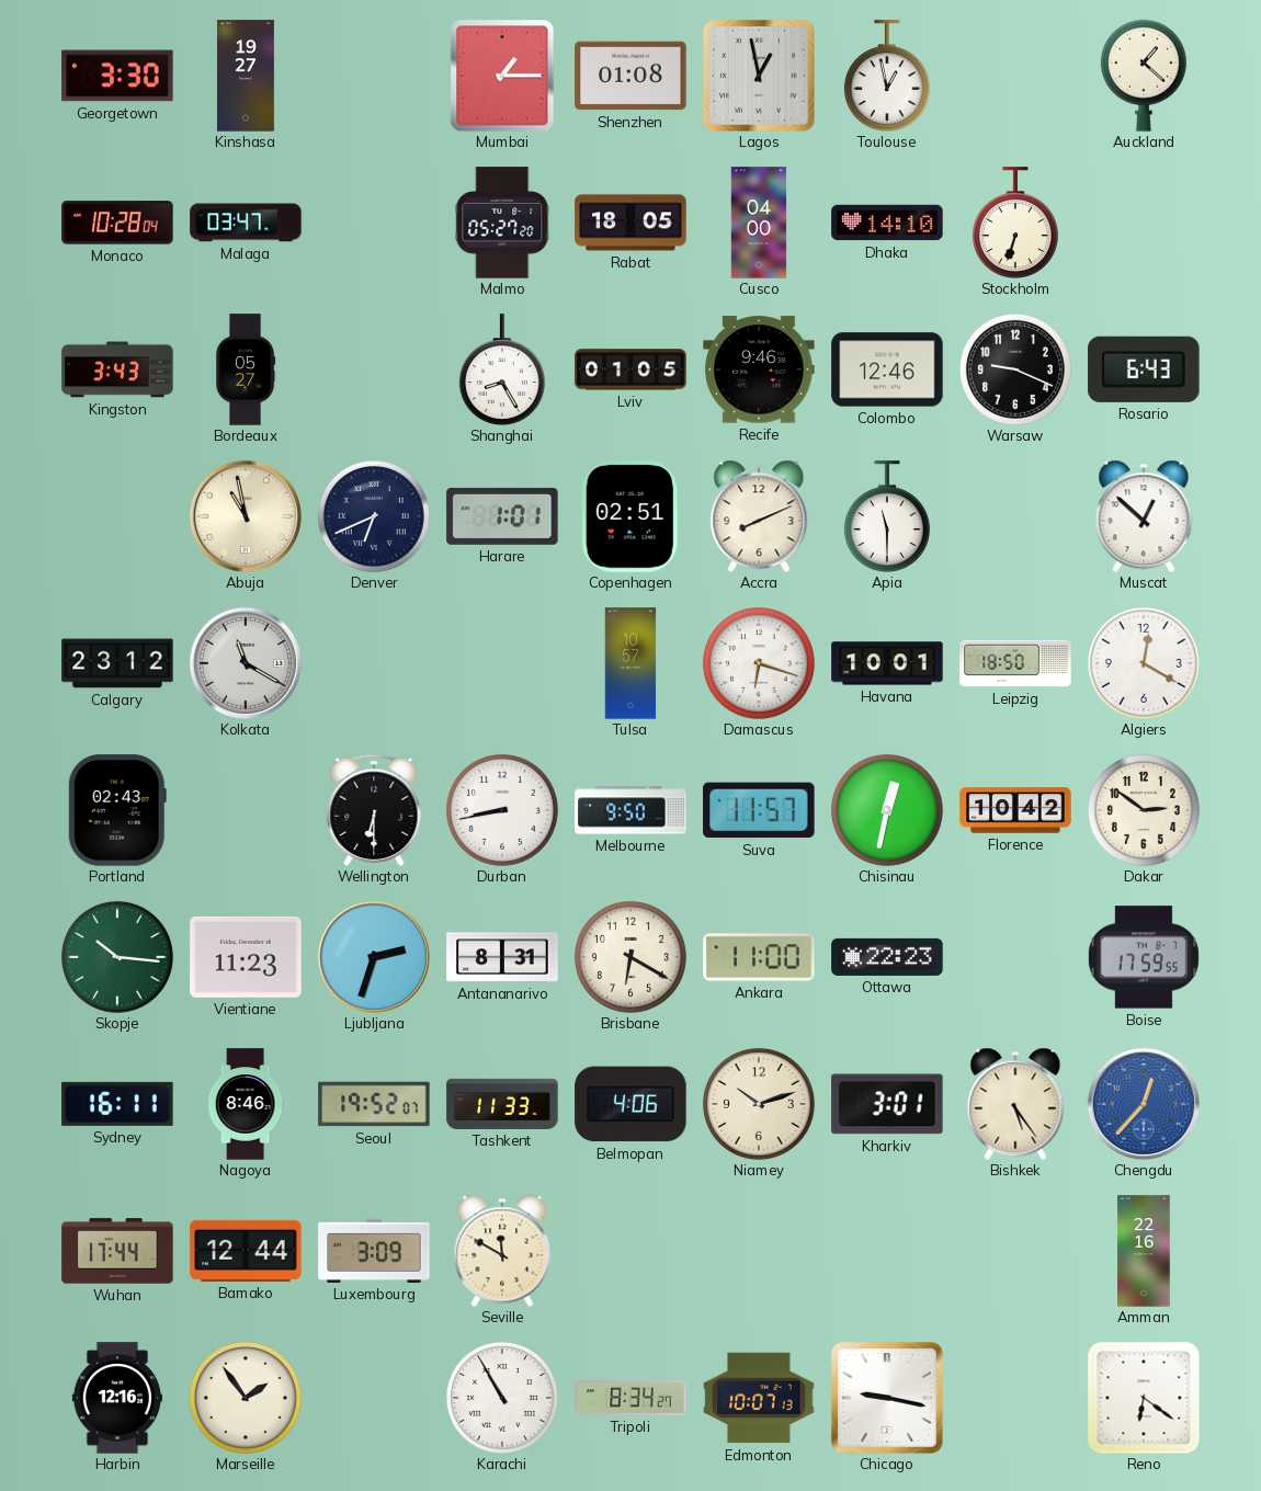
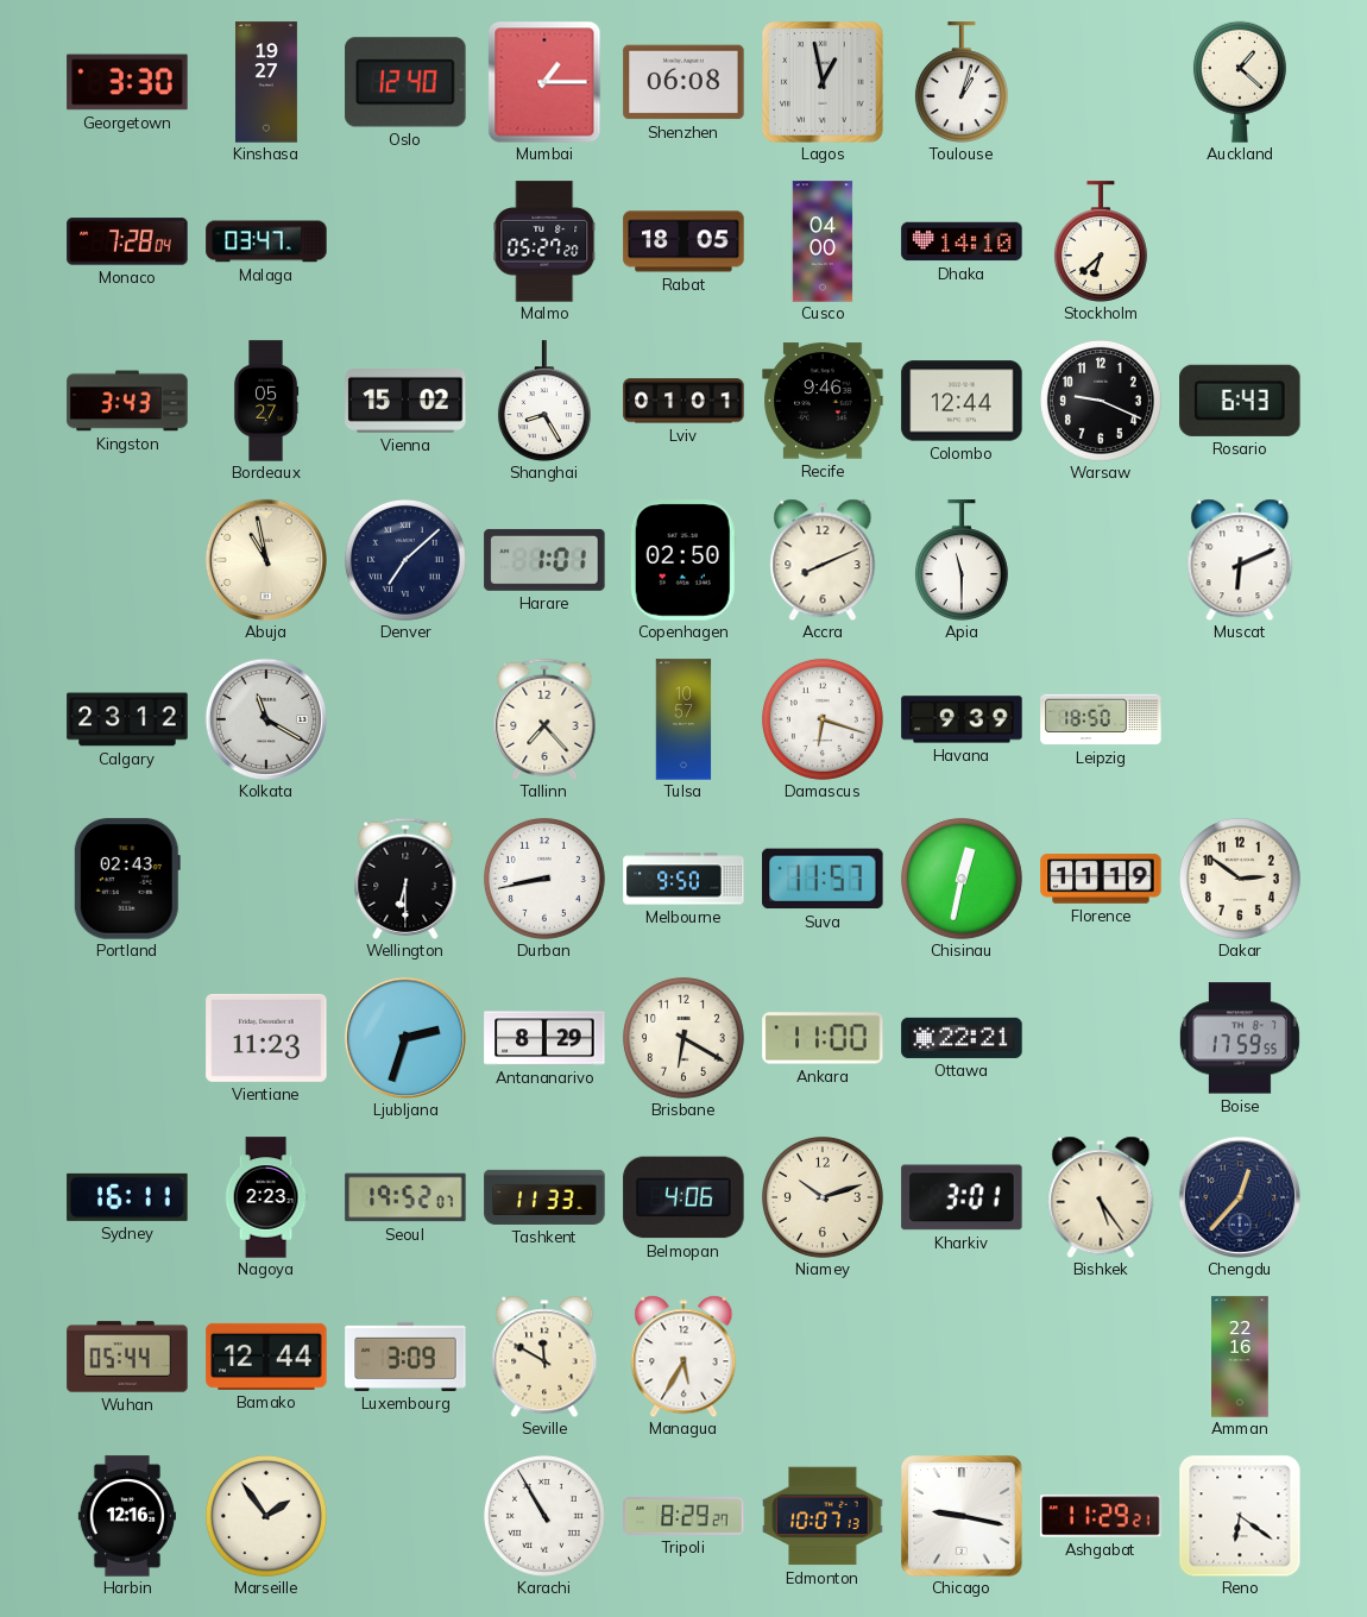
Oslo: none -> 12:40 (405, 82)
Shenzhen: 01:08 -> 06:08 (684, 82)
Toulouse: 12:58 -> 1:03 (962, 82)
Monaco: 10:28 -> 7:28 (127, 241)
Stockholm: 6:33 -> 6:38 (1101, 241)
Vienna: none -> 15:02 (405, 402)
Lviv: 01:05 -> 01:01 (684, 401)
Colombo: 12:46 -> 12:44 (962, 401)
Denver: 6:41 -> 7:08 (405, 560)
Copenhagen: 02:51 -> 02:50 (684, 560)
Muscat: 12:52 -> 6:11 (1240, 560)
Tallinn: none -> 7:23 (544, 718)
Havana: 10:01 -> 9:39 (962, 719)
Algiers: 12:20 -> none (1144, 663)
Florence: 10:42 -> 11:19 (1101, 879)
Skopje: 10:16 -> none (117, 957)
Antananarivo: 8:31 -> 8:29 (544, 1038)
Ottawa: 22:23 -> 22:21 (962, 1038)
Nagoya: 8:46 -> 2:23 (266, 1197)
Chengdu dial: blue -> navy (1240, 1197)
Wuhan: 17:44 -> 05:44 (127, 1357)
Managua: none -> 5:35 (684, 1357)
Tripoli: 8:34 -> 8:29 (684, 1516)
Ashgabat: none -> 11:29 (1101, 1516)
